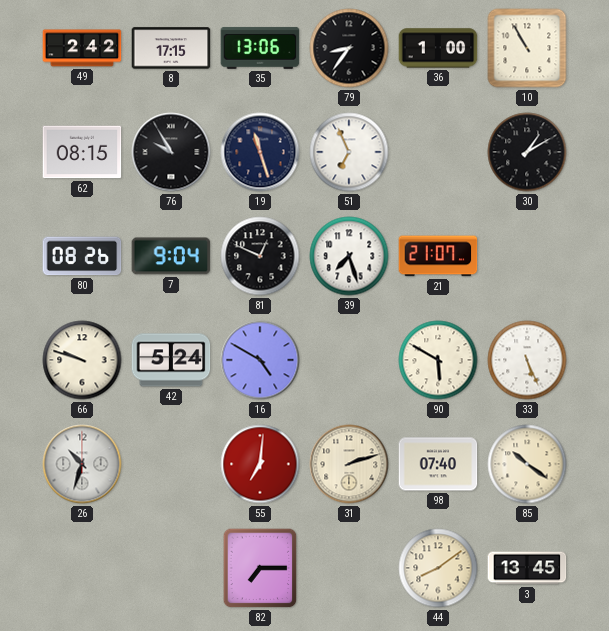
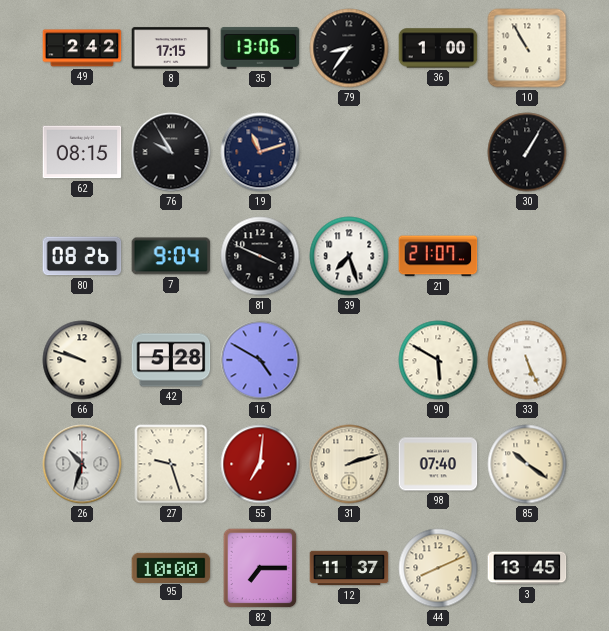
19: 11:27 -> 11:12 (260, 152)
51: 6:56 -> none (349, 152)
30: 1:10 -> 1:05 (527, 152)
81: 12:49 -> 3:49 (260, 256)
42: 5:24 -> 5:28 (171, 360)
27: none -> 9:27 (171, 464)
95: none -> 10:00 (171, 567)
12: none -> 11:37 (349, 568)
44: 8:09 -> 8:11 (438, 568)
